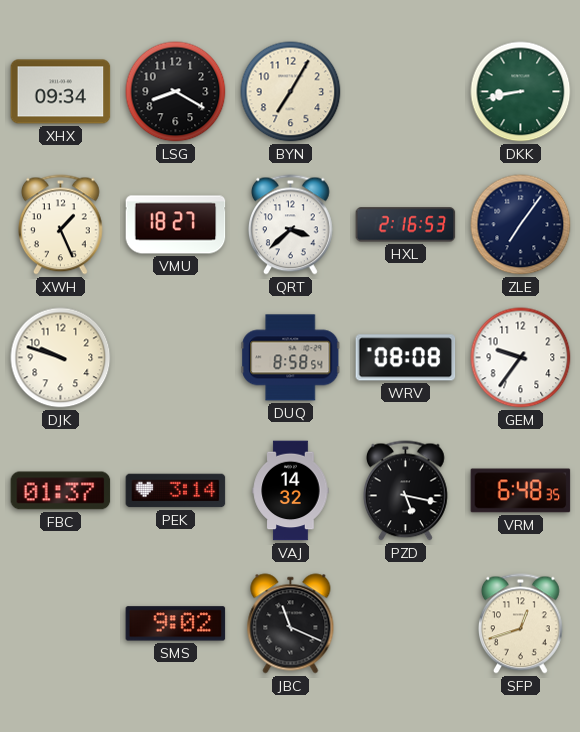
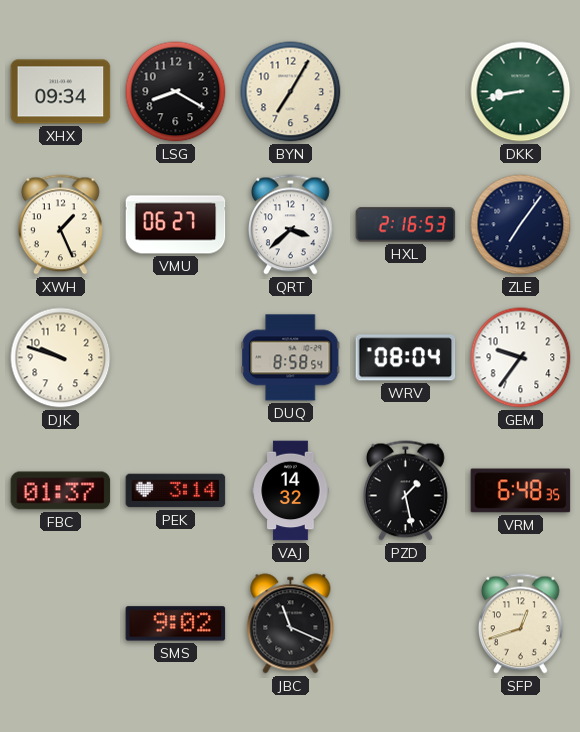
VMU: 18:27 -> 06:27 (176, 225)
WRV: 08:08 -> 08:04 (406, 358)
PZD: 5:17 -> 1:28 (406, 491)
